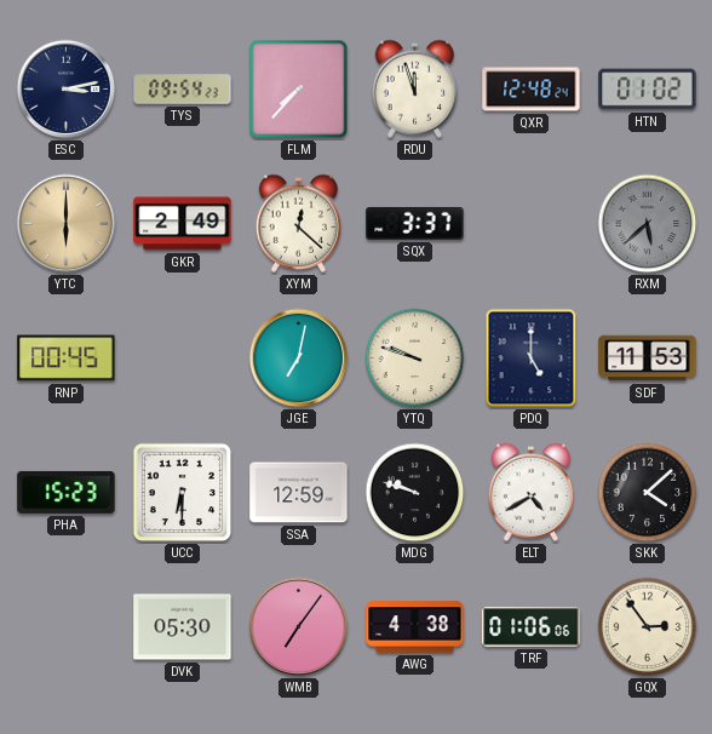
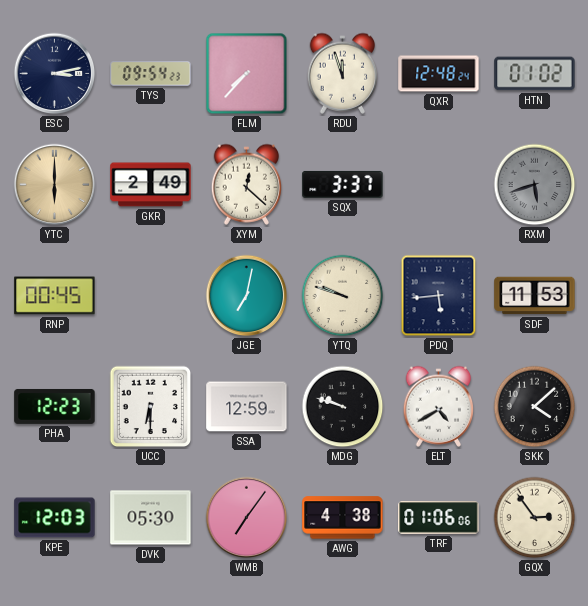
RXM: 5:38 -> 5:42 (535, 185)
PDQ: 5:00 -> 5:44 (439, 296)
PHA: 15:23 -> 12:23 (55, 406)
KPE: none -> 12:03 (55, 518)
